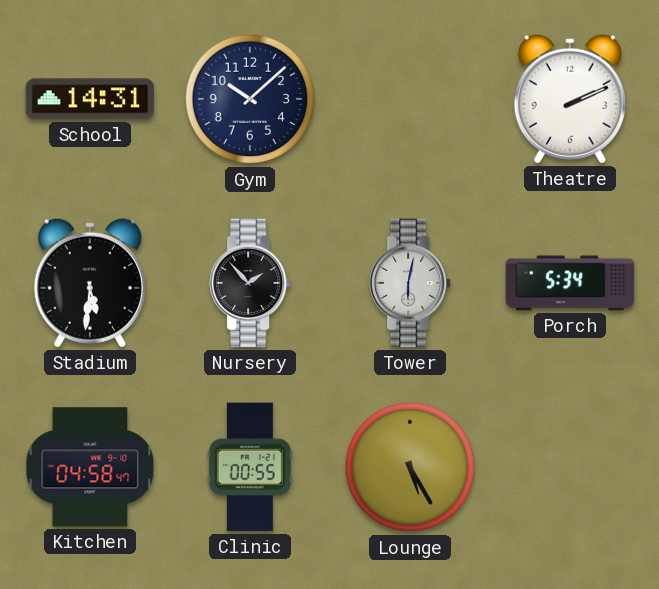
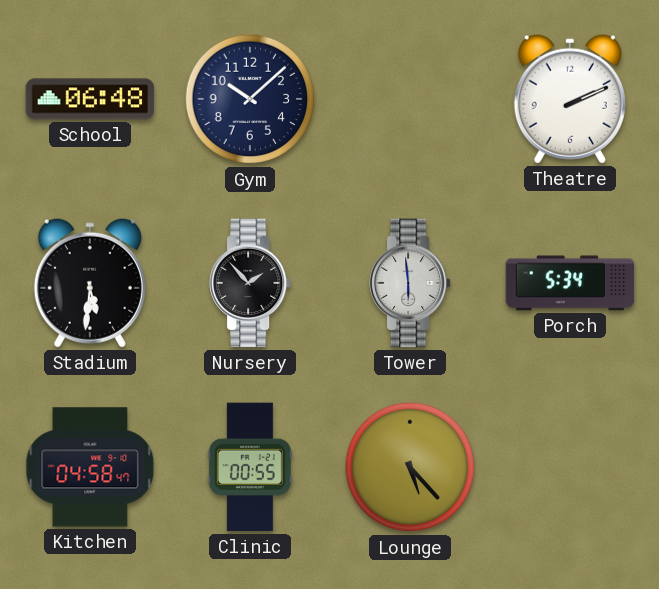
School: 14:31 -> 06:48 (90, 99)
Tower: 6:02 -> 5:59 (411, 283)
Lounge: 5:25 -> 5:23 (410, 467)
